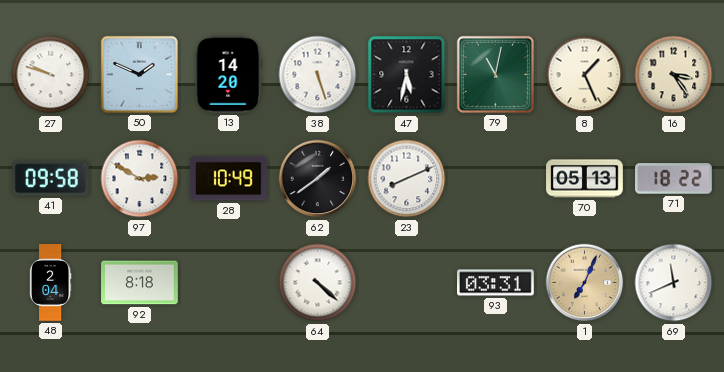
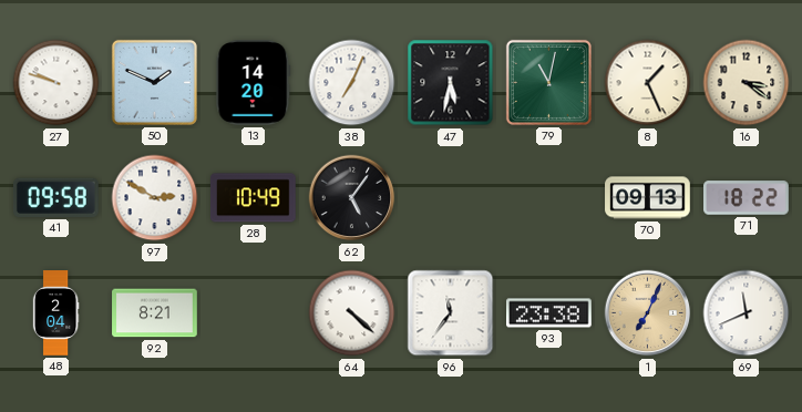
38: 5:27 -> 7:04 (352, 83)
16: 3:24 -> 3:21 (747, 83)
62: 1:39 -> 5:06 (352, 198)
23: 8:11 -> none (407, 179)
70: 05:13 -> 09:13 (648, 198)
92: 8:18 -> 8:21 (155, 313)
96: none -> 11:36 (451, 313)
93: 03:31 -> 23:38 (549, 313)
